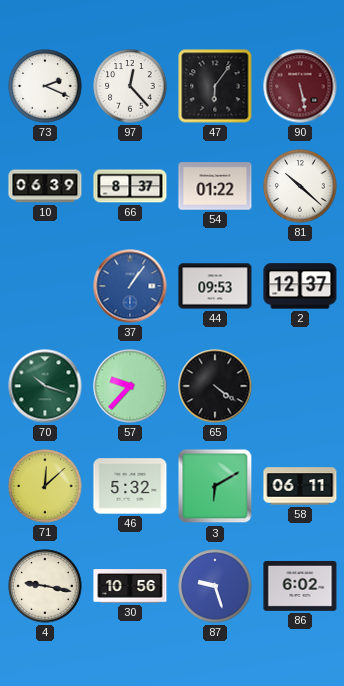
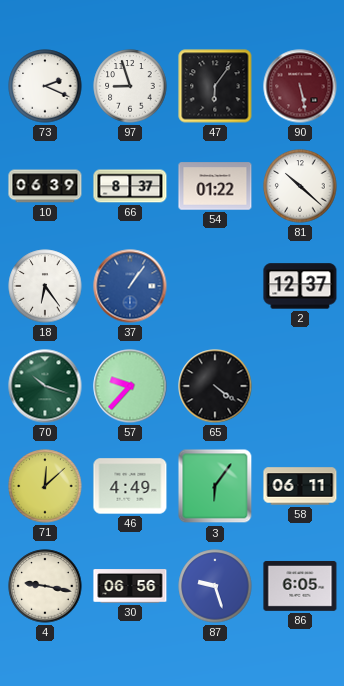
97: 12:23 -> 8:57 (130, 86)
18: none -> 6:24 (45, 286)
44: 09:53 -> none (215, 286)
46: 5:32 -> 4:49 (130, 486)
3: 6:10 -> 6:06 (215, 486)
30: 10:56 -> 06:56 (130, 586)
86: 6:02 -> 6:05 (300, 586)
